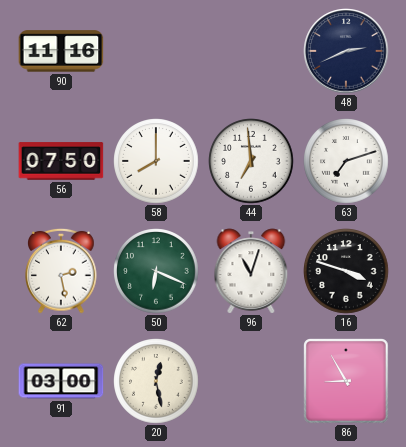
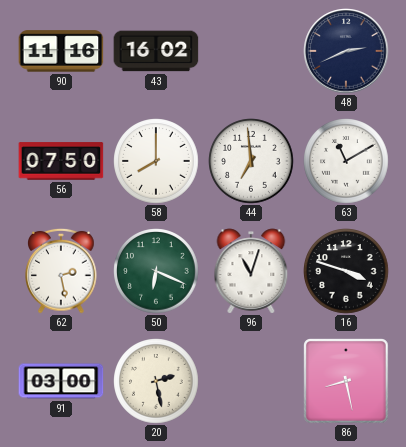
43: none -> 16:02 (156, 51)
63: 7:12 -> 11:10 (346, 161)
20: 12:28 -> 2:28 (156, 381)
86: 8:55 -> 8:28 (347, 382)
